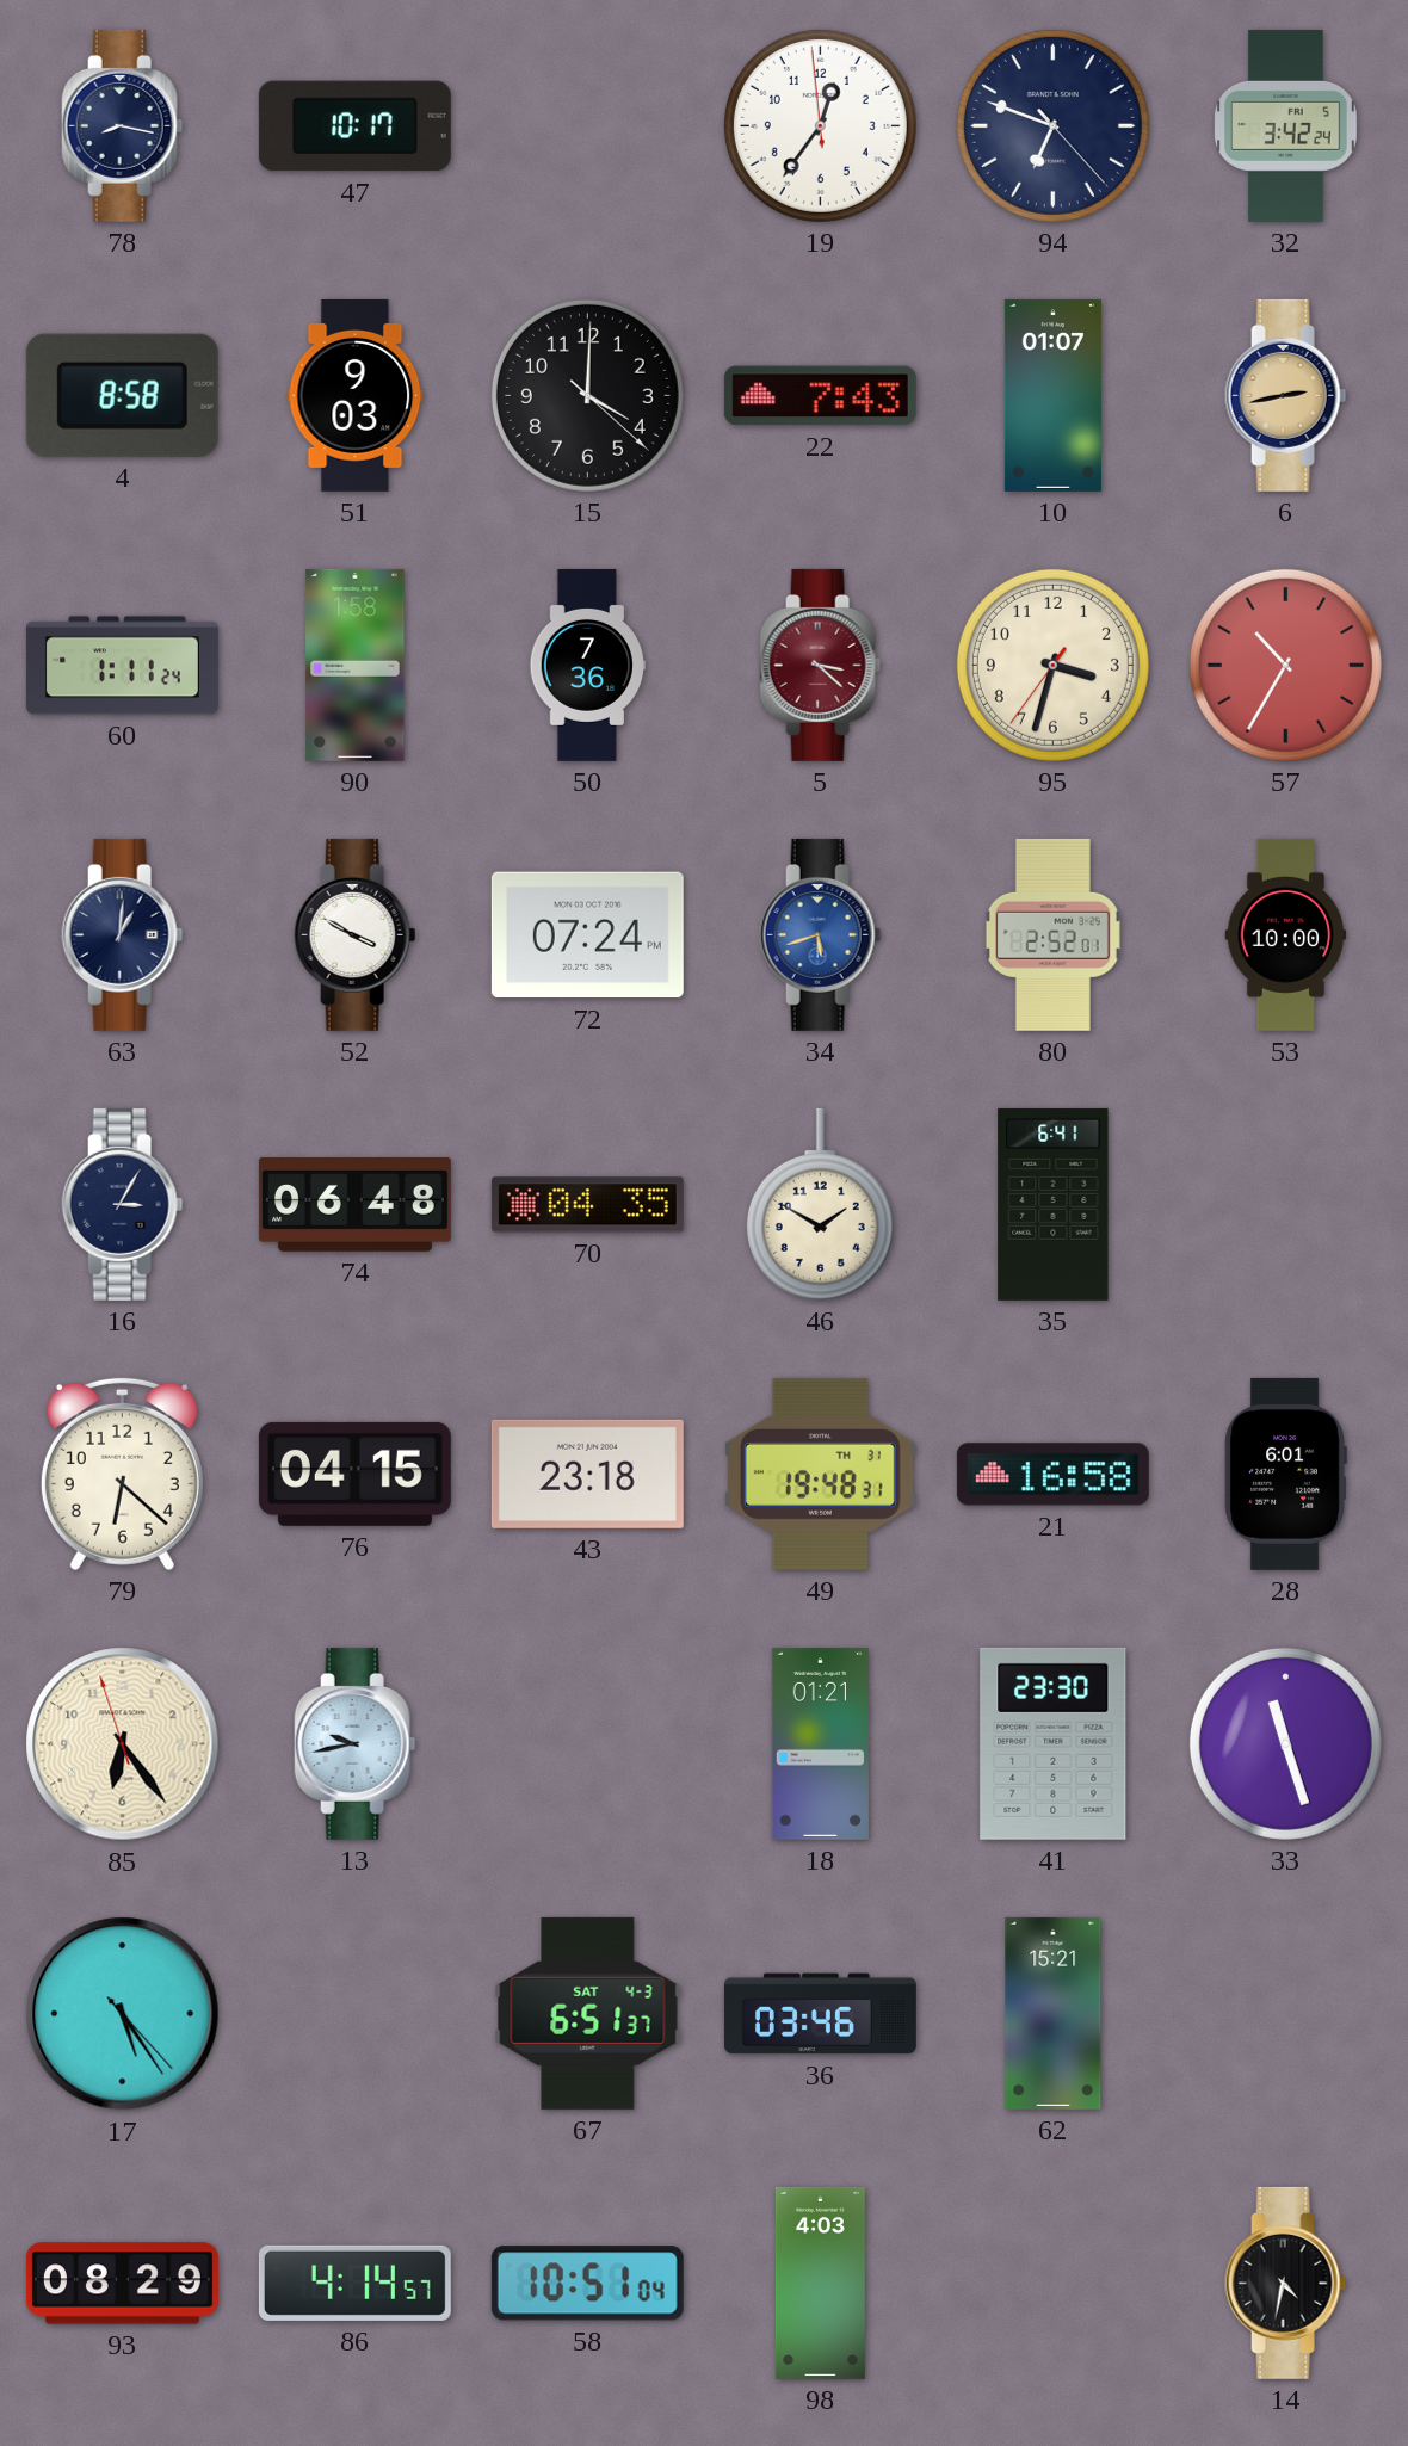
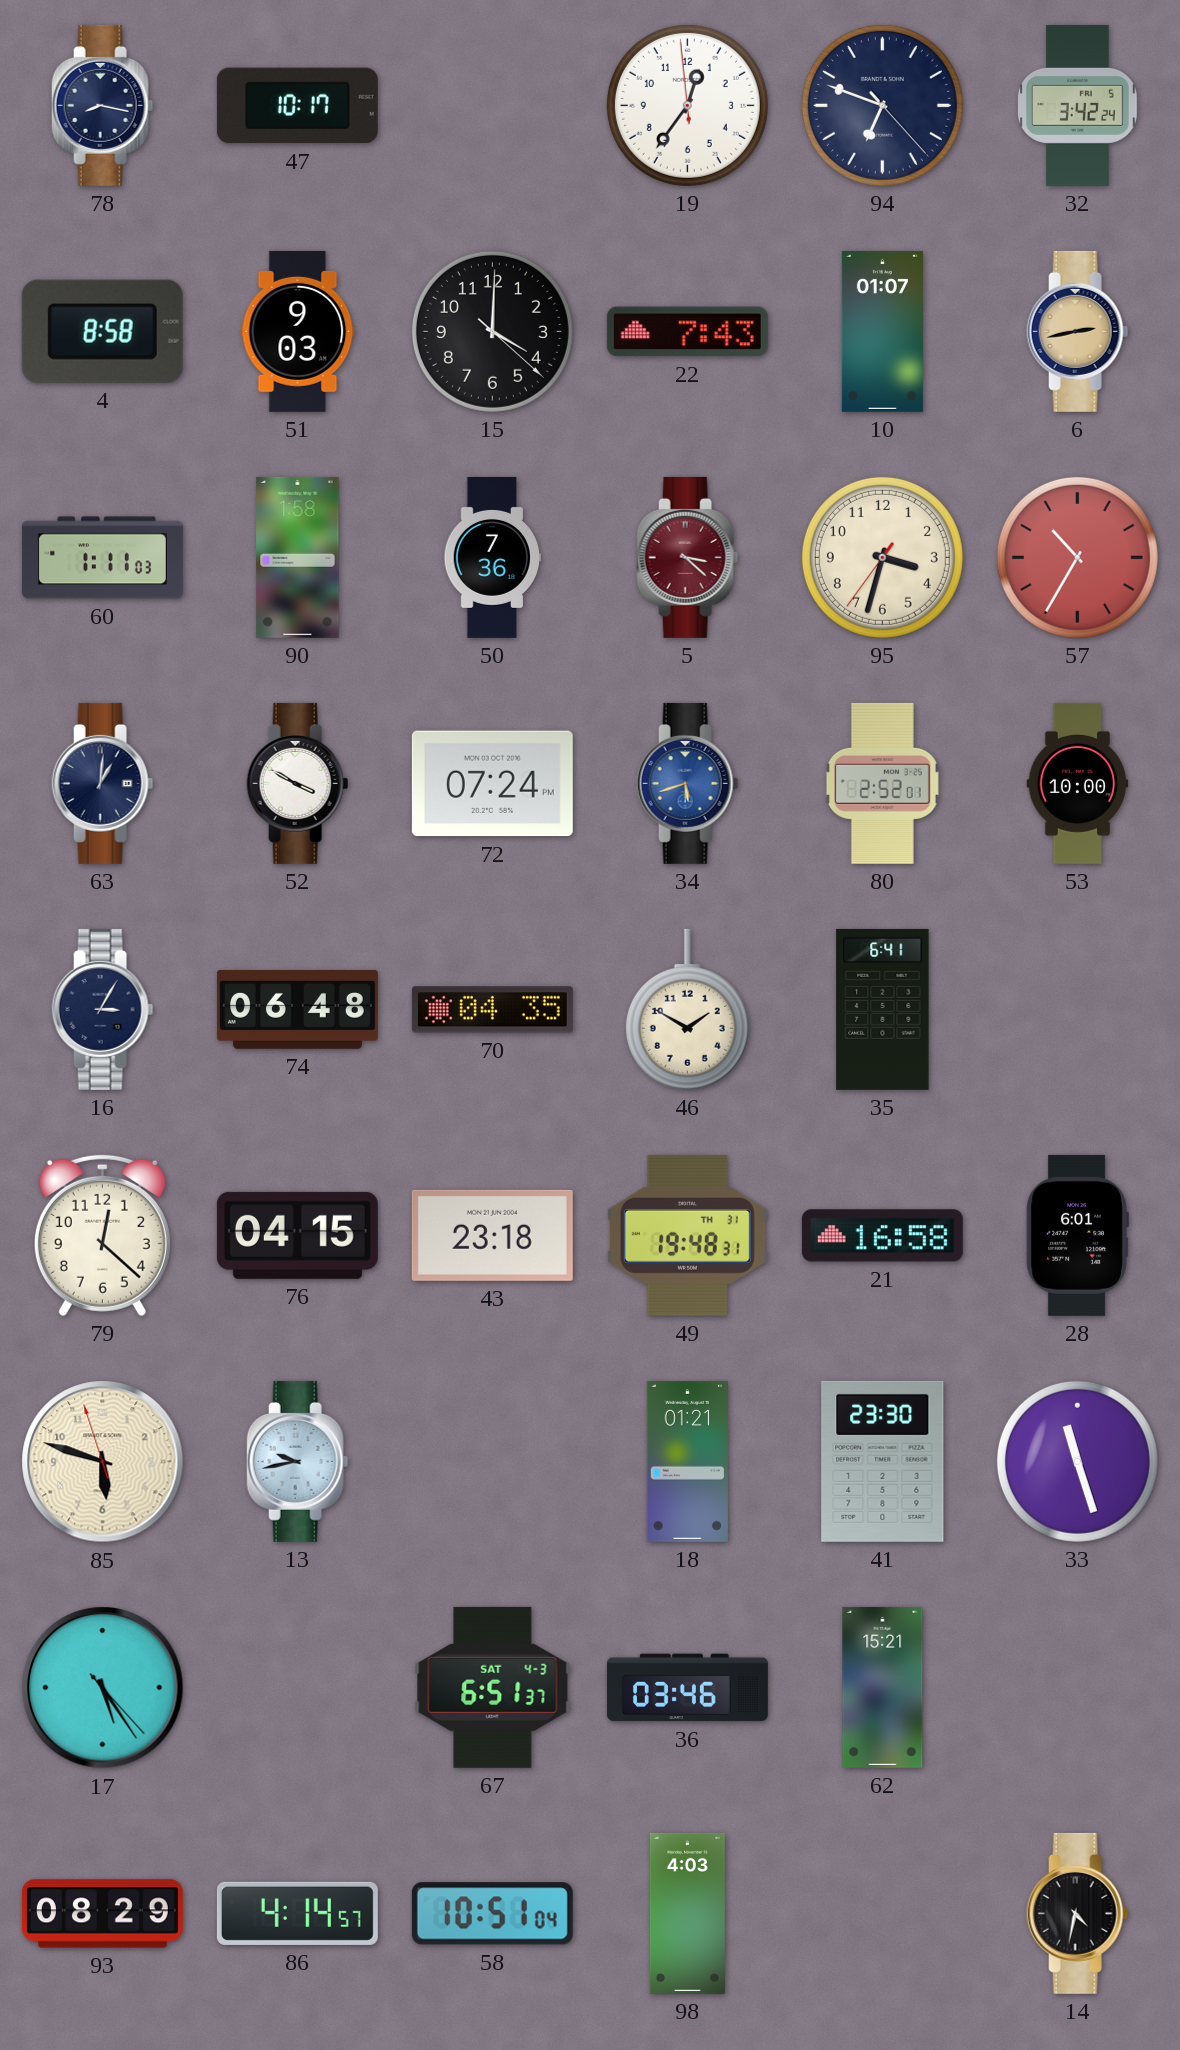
60: 1:11:24 -> 1:11:03 (102, 558)
79: 6:22 -> 12:22 (102, 1235)
85: 6:23 -> 5:47 (103, 1462)
